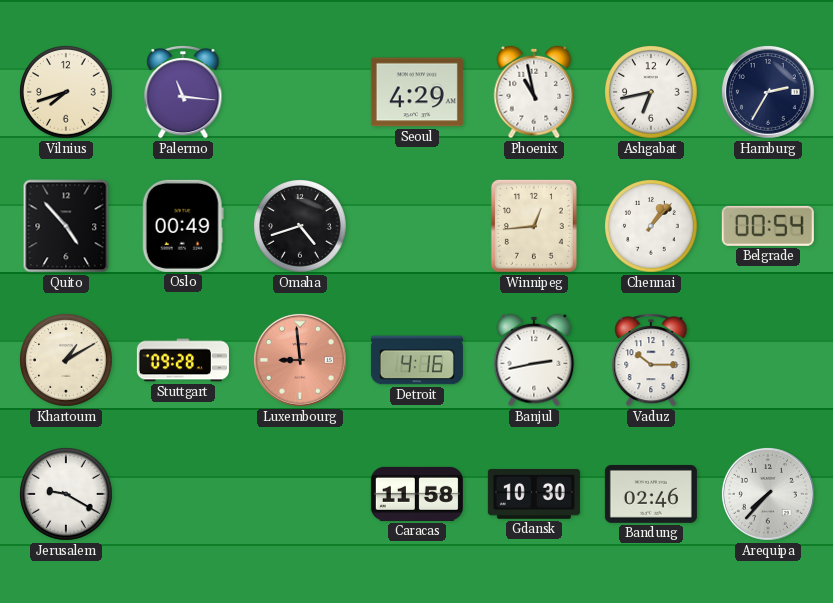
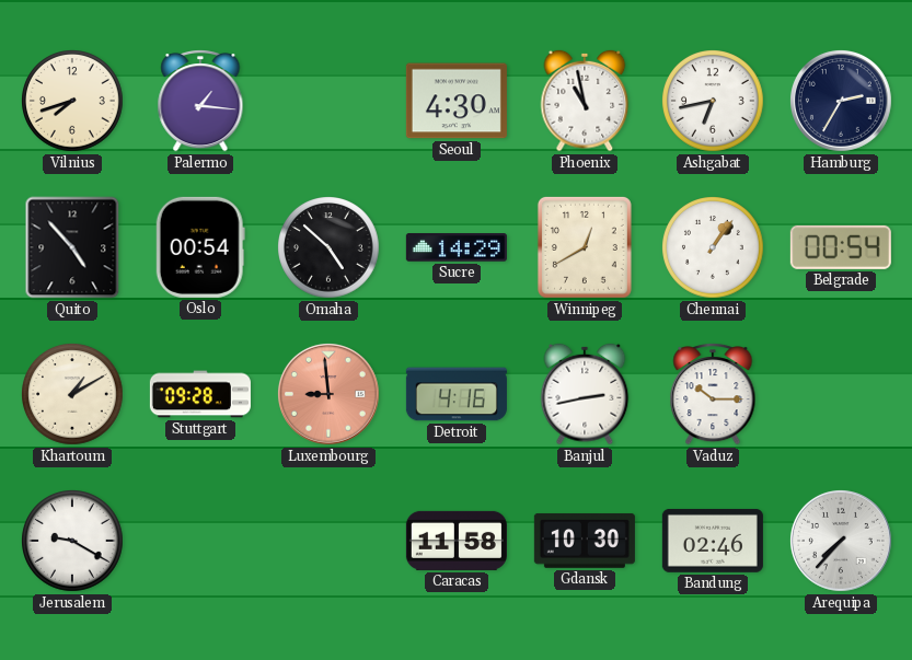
Palermo: 11:16 -> 1:16 (200, 102)
Seoul: 4:29 -> 4:30 (457, 101)
Oslo: 00:49 -> 00:54 (200, 247)
Omaha: 4:42 -> 4:52 (330, 248)
Sucre: none -> 14:29 (457, 247)
Winnipeg: 12:44 -> 12:40 (585, 247)
Chennai: 1:07 -> 1:06 (714, 248)
